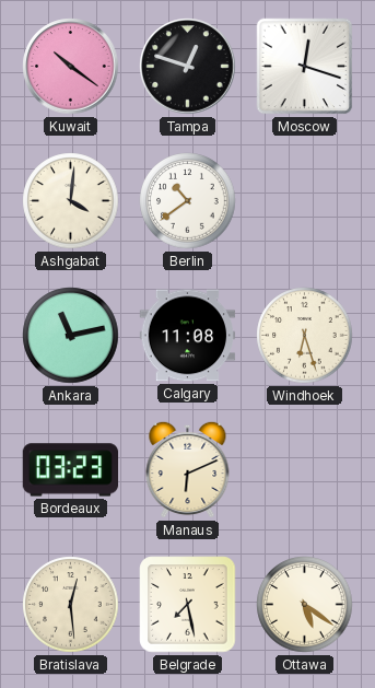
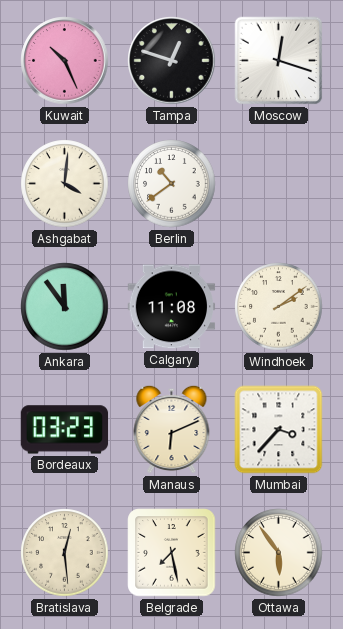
Kuwait: 10:21 -> 10:26 (65, 61)
Ankara: 11:13 -> 11:54 (65, 307)
Windhoek: 6:27 -> 2:09 (279, 307)
Mumbai: none -> 3:37 (279, 430)
Ottawa: 5:21 -> 5:54 (279, 553)
